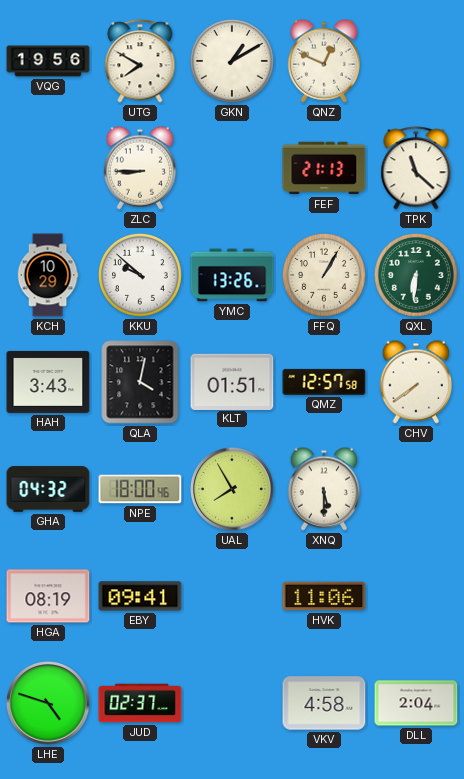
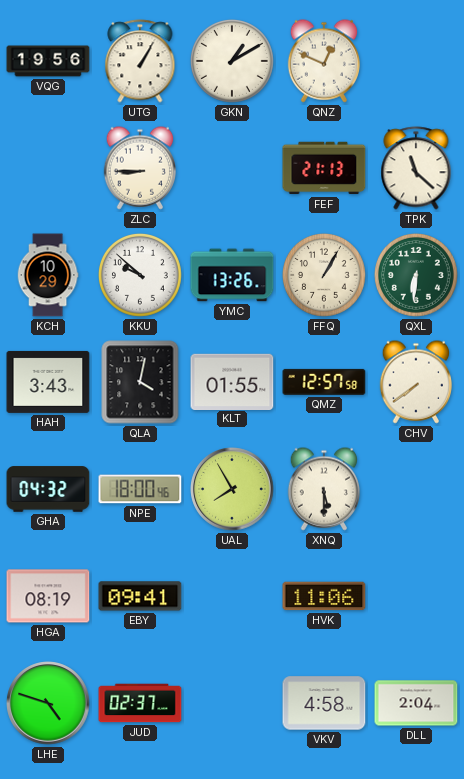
UTG: 7:50 -> 1:05 (140, 61)
KLT: 01:51 -> 01:55 (232, 381)
